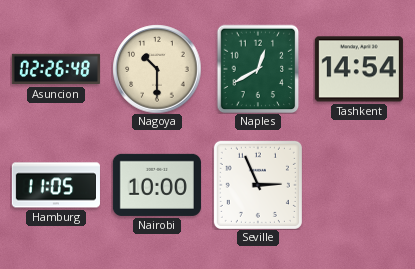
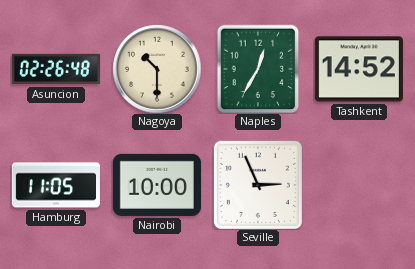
Naples: 12:40 -> 12:35 (258, 69)
Tashkent: 14:54 -> 14:52 (359, 69)
